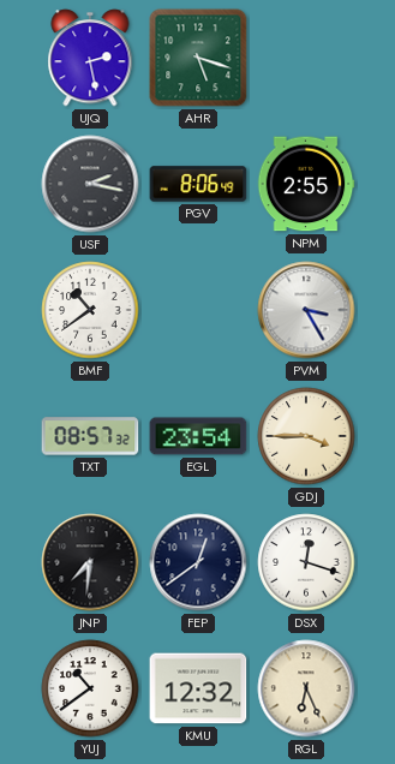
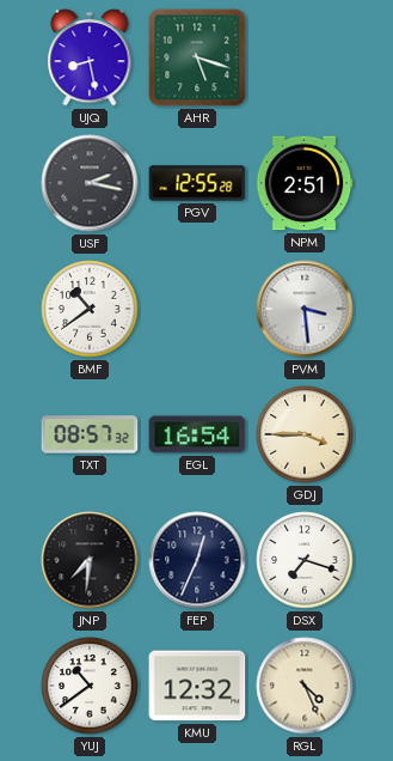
UJQ: 2:28 -> 8:28 (90, 57)
PGV: 8:06 -> 12:55 (197, 183)
NPM: 2:55 -> 2:51 (305, 183)
PVM: 3:25 -> 3:29 (305, 309)
EGL: 23:54 -> 16:54 (197, 434)
FEP: 12:39 -> 12:34 (197, 560)
DSX: 12:18 -> 7:18 (305, 560)
RGL: 6:26 -> 4:26 (305, 686)
